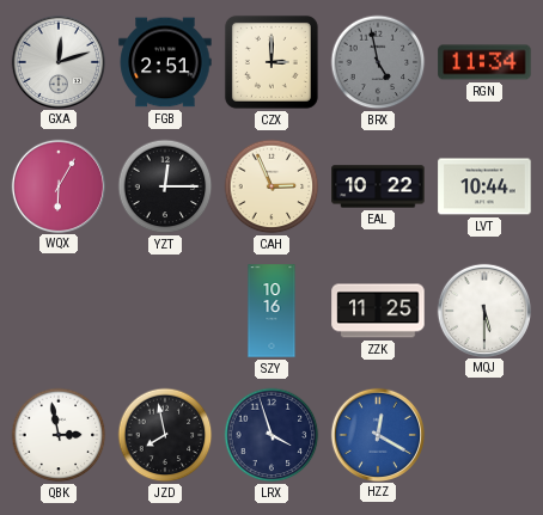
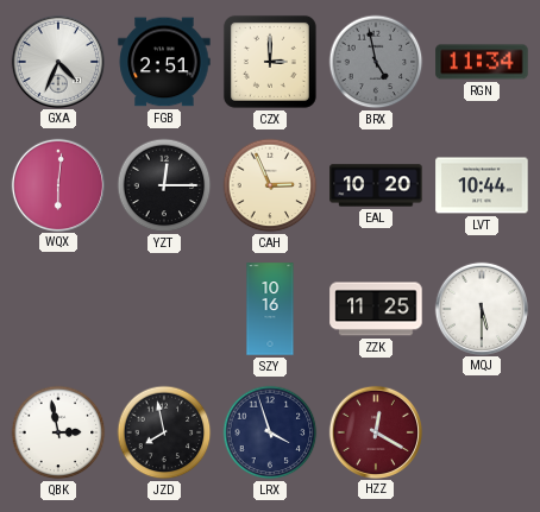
GXA: 12:12 -> 4:34 (57, 61)
WQX: 6:05 -> 6:01 (57, 184)
EAL: 10:22 -> 10:20 (376, 185)
HZZ dial: blue -> burgundy (375, 431)
